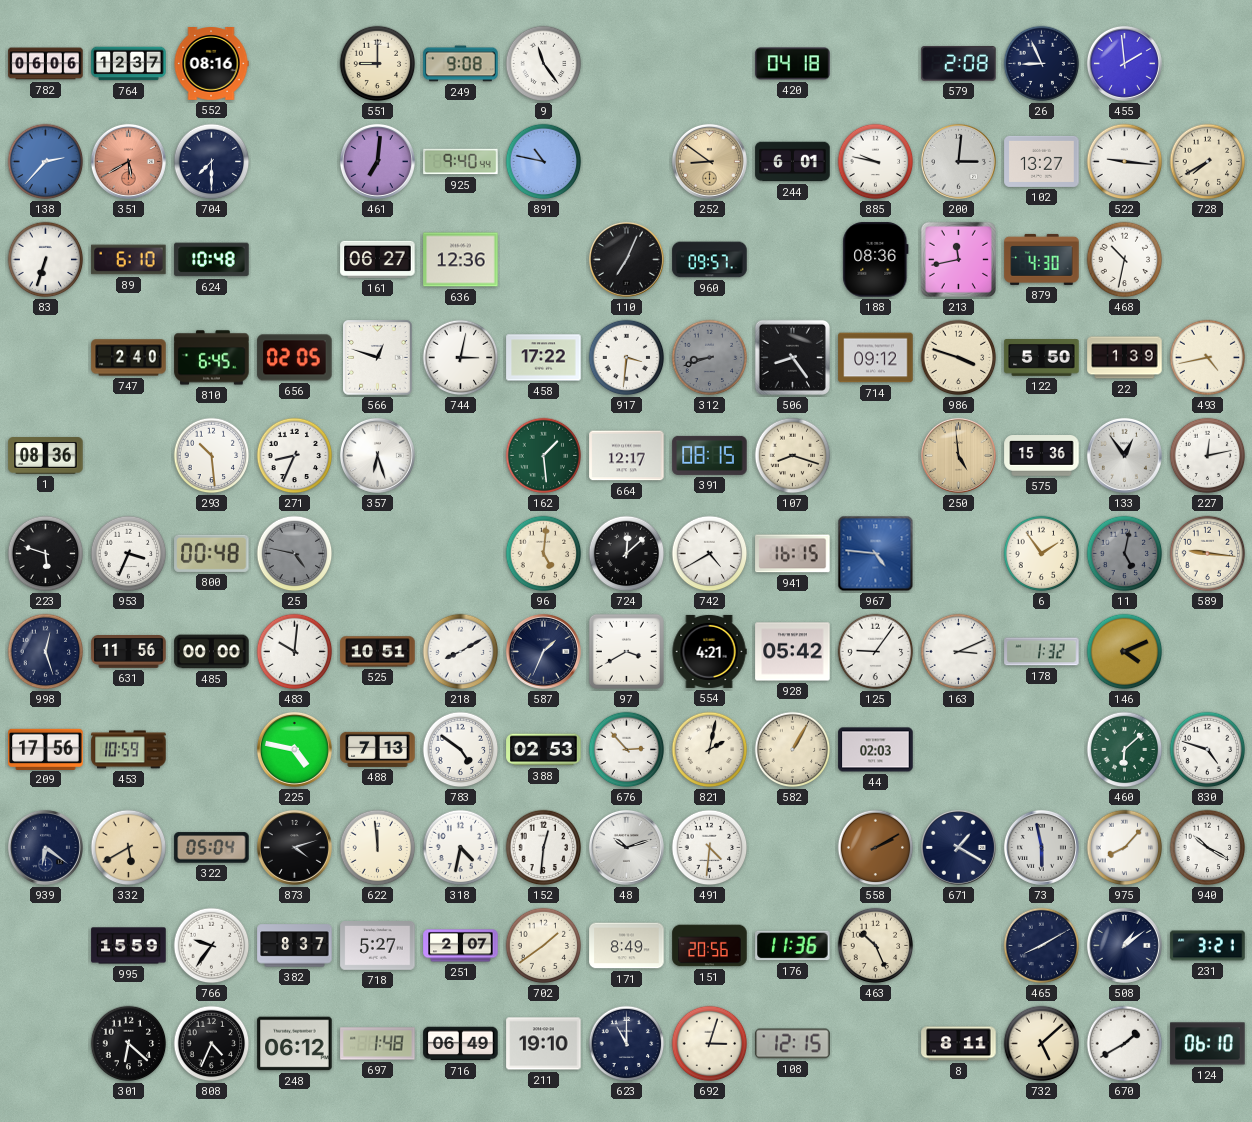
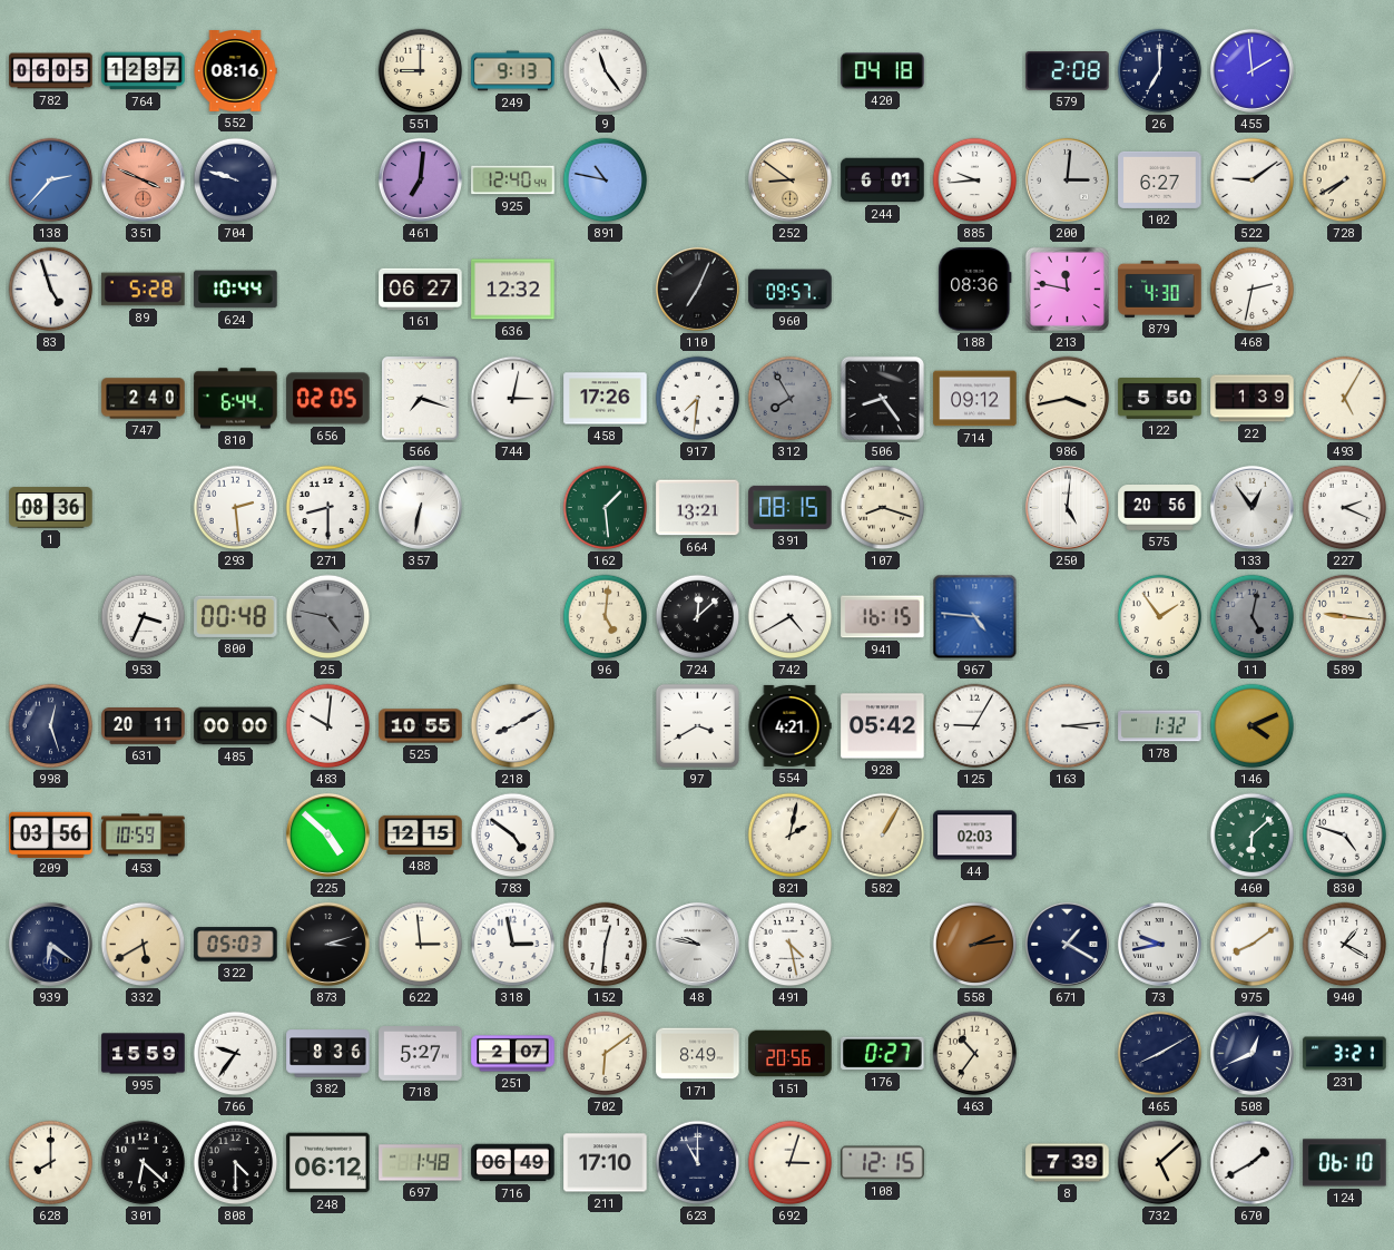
782: 06:06 -> 06:05 (51, 71)
249: 9:08 -> 9:13 (513, 71)
26: 8:56 -> 7:00 (1160, 71)
351: 5:40 -> 3:49 (143, 179)
704: 7:30 -> 9:48 (236, 180)
925: 9:40 -> 12:40 (513, 180)
885: 9:47 -> 9:44 (975, 180)
102: 13:27 -> 6:27 (1160, 179)
522: 9:16 -> 9:09 (1253, 180)
83: 6:33 -> 4:57 (51, 290)
89: 6:10 -> 5:28 (144, 290)
624: 10:48 -> 10:44 (236, 290)
636: 12:36 -> 12:32 (513, 290)
213: 11:43 -> 11:47 (1067, 289)
468: 10:32 -> 2:32 (1253, 290)
810: 6:45 -> 6:44 (236, 399)
566: 12:48 -> 7:18 (421, 399)
458: 17:22 -> 17:26 (606, 399)
917: 3:31 -> 7:31 (698, 399)
312: 8:42 -> 7:55 (791, 399)
986: 3:48 -> 3:43 (1068, 399)
493: 4:43 -> 5:05 (1345, 399)
293: 10:29 -> 2:29 (236, 508)
271: 8:34 -> 8:30 (328, 508)
357: 6:27 -> 6:32 (420, 507)
664: 12:17 -> 13:21 (698, 508)
250: 4:59 -> 5:01 (1067, 507)
250 dial: champagne -> white (1067, 507)
575: 15:36 -> 20:56 (1160, 508)
227: 12:13 -> 2:19 (1345, 508)
223: 5:48 -> none (46, 554)
631: 11:56 -> 20:11 (144, 726)
525: 10:51 -> 10:55 (421, 726)
587: 1:34 -> none (543, 651)
125: 9:06 -> 9:05 (975, 726)
163: 3:11 -> 3:14 (1068, 726)
209: 17:56 -> 03:56 (51, 834)
225: 4:47 -> 4:52 (327, 834)
488: 7:13 -> 12:15 (421, 834)
388: 02:53 -> none (544, 750)
676: 2:53 -> none (627, 750)
322: 05:04 -> 05:03 (236, 945)
873: 4:12 -> 3:12 (327, 944)
622: 11:59 -> 2:59 (421, 945)
318: 4:32 -> 2:58 (513, 945)
48: 10:12 -> 9:47 (697, 944)
491: 4:31 -> 4:28 (791, 945)
558: 2:10 -> 2:14 (975, 945)
73: 5:58 -> 9:43 (1159, 944)
975: 8:07 -> 8:09 (1253, 945)
940: 10:20 -> 1:20 (1345, 945)
382: 8:37 -> 8:36 (328, 1054)
702: 1:39 -> 6:09 (606, 1054)
176: 11:36 -> 0:27 (883, 1054)
463: 10:26 -> 10:36 (975, 1054)
508: 1:09 -> 12:41 (1251, 1053)
628: none -> 8:00 (51, 1163)
808: 4:34 -> 4:30 (236, 1163)
211: 19:10 -> 17:10 (606, 1163)
8: 8:11 -> 7:39 (1068, 1163)
